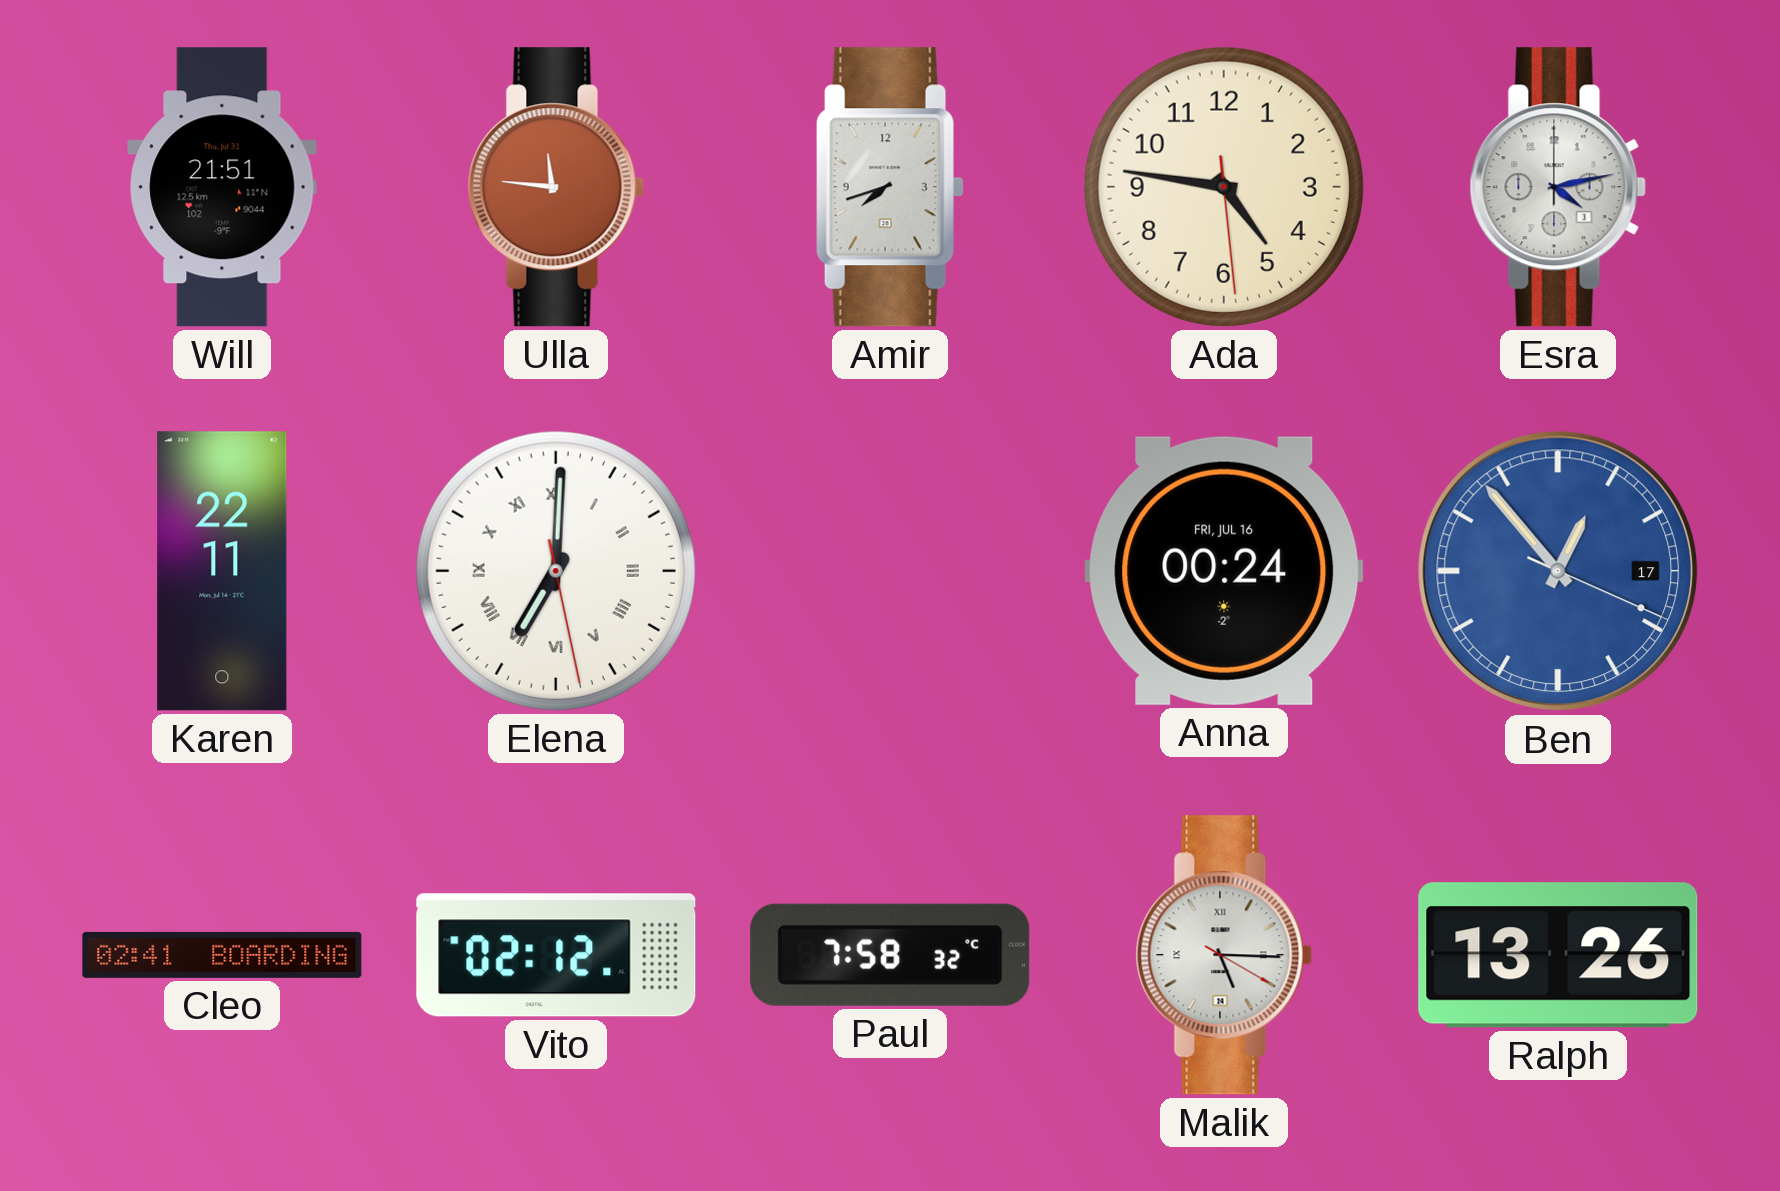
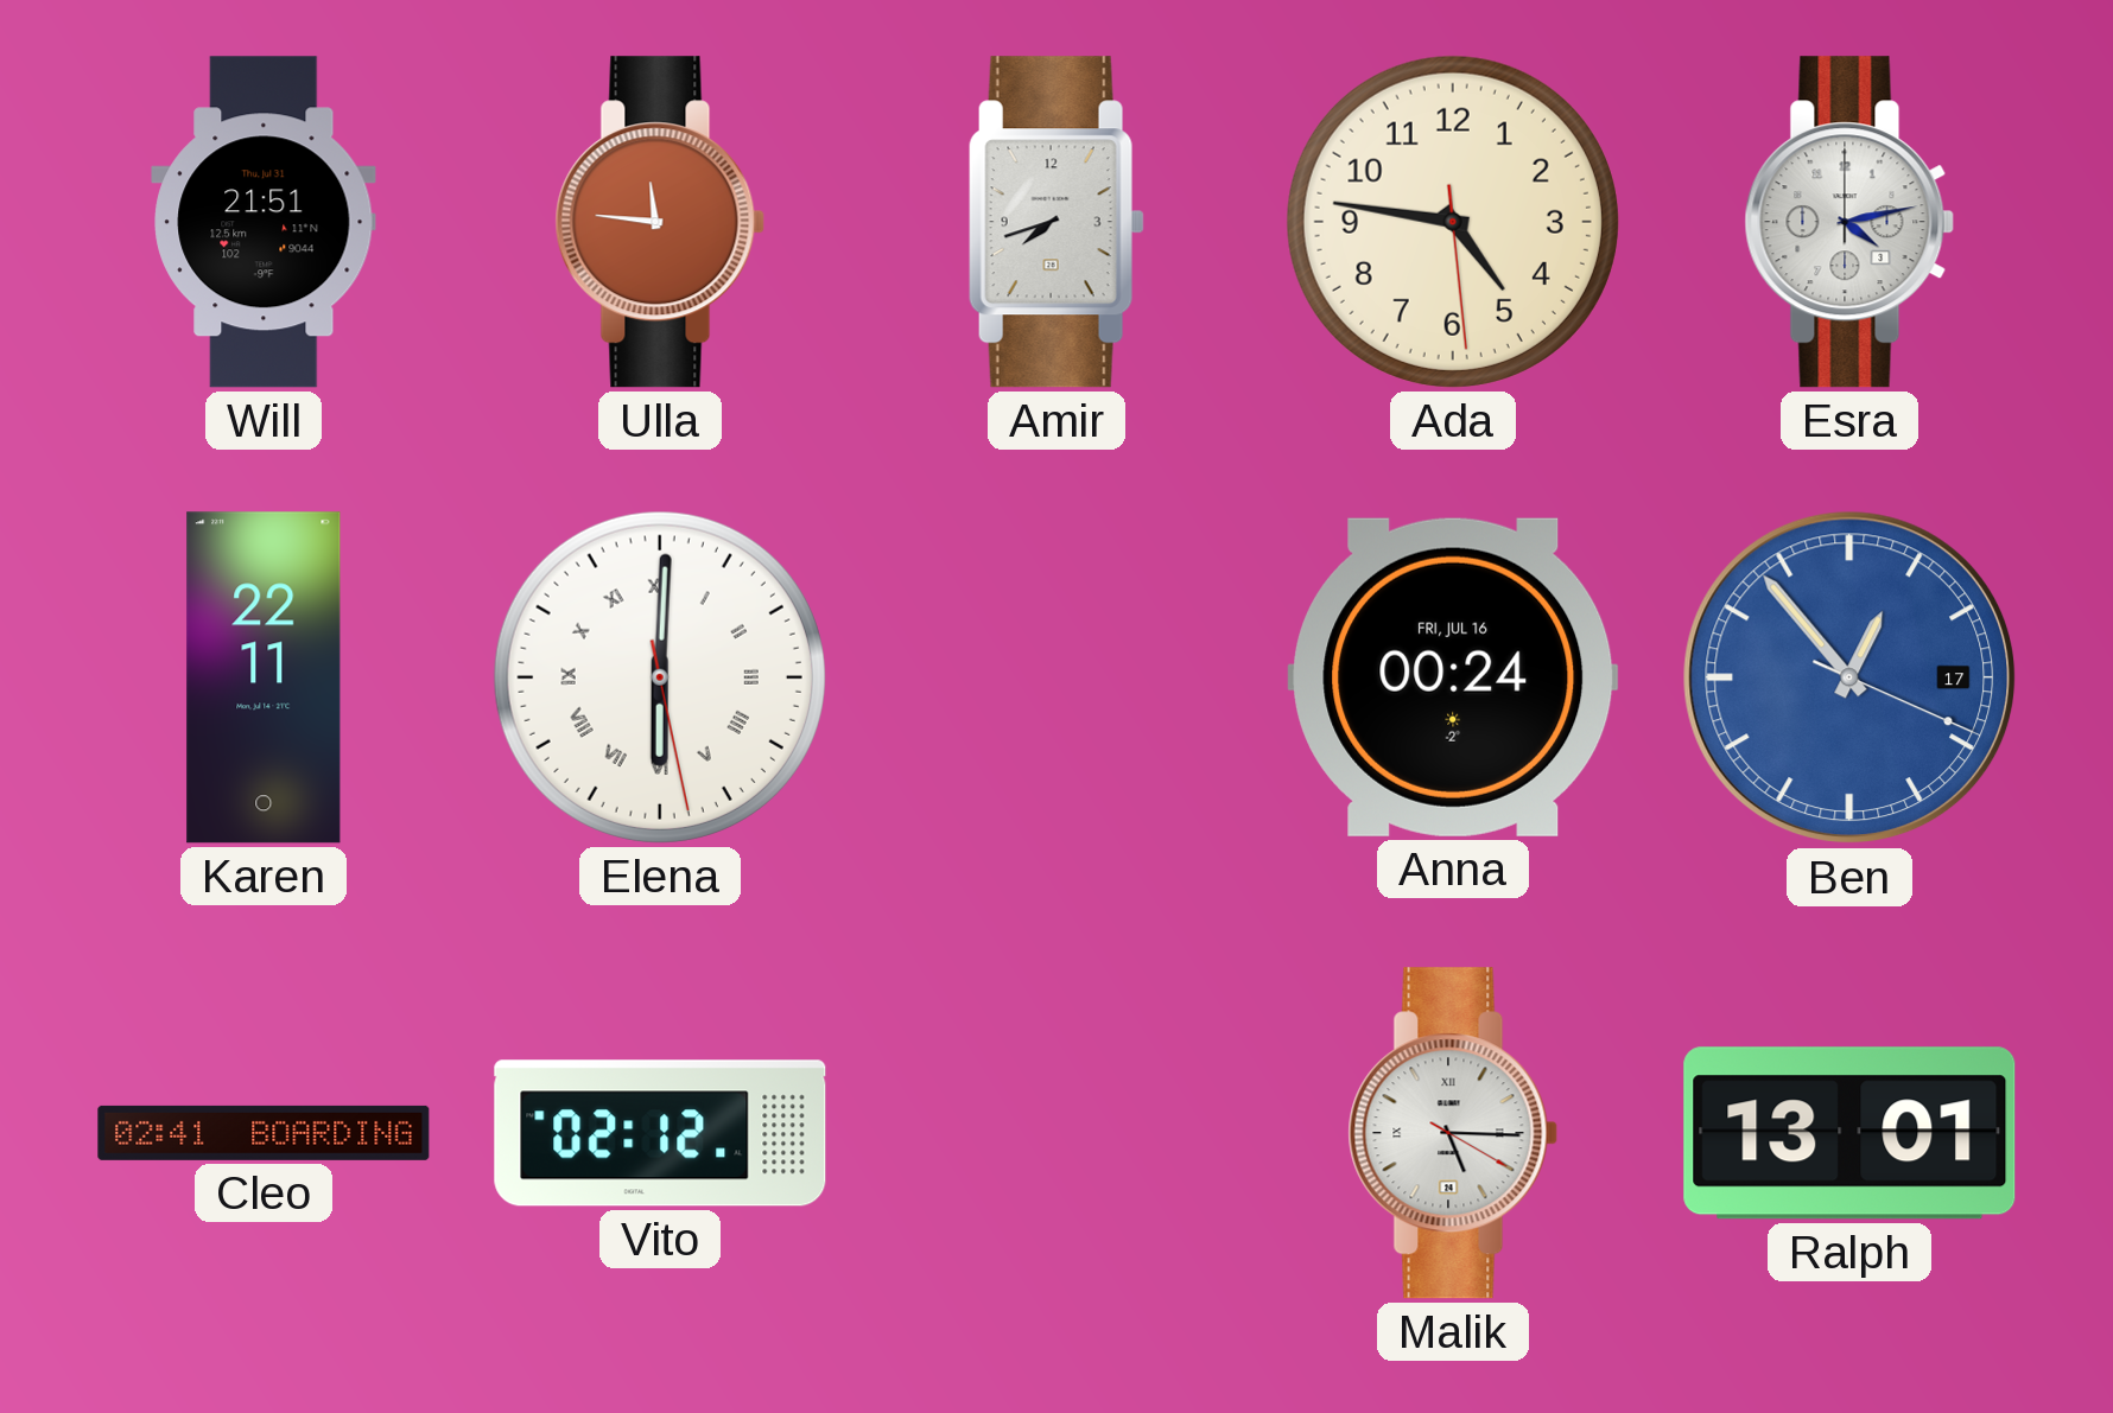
Elena: 7:00 -> 6:00 (660, 677)
Paul: 7:58 -> none (890, 955)
Ralph: 13:26 -> 13:01 (1849, 1133)
